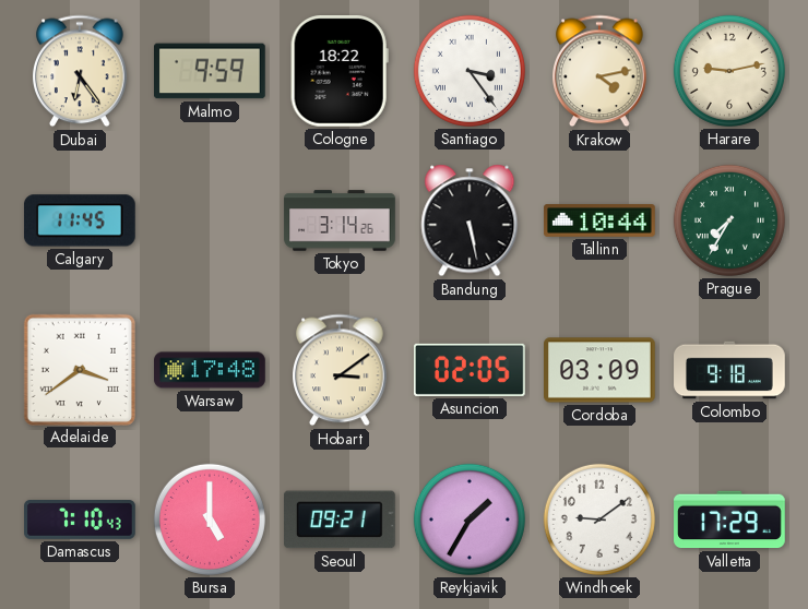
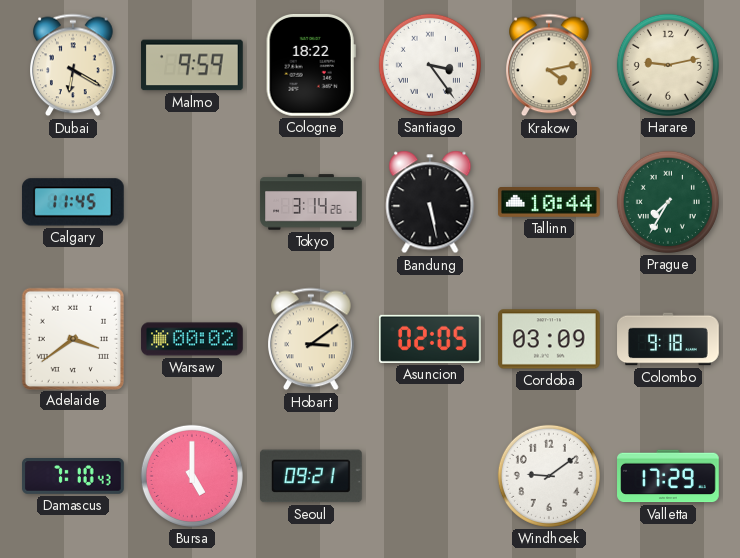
Dubai: 6:24 -> 6:20 (74, 65)
Warsaw: 17:48 -> 00:02 (192, 339)
Reykjavik: 1:35 -> none (470, 520)
